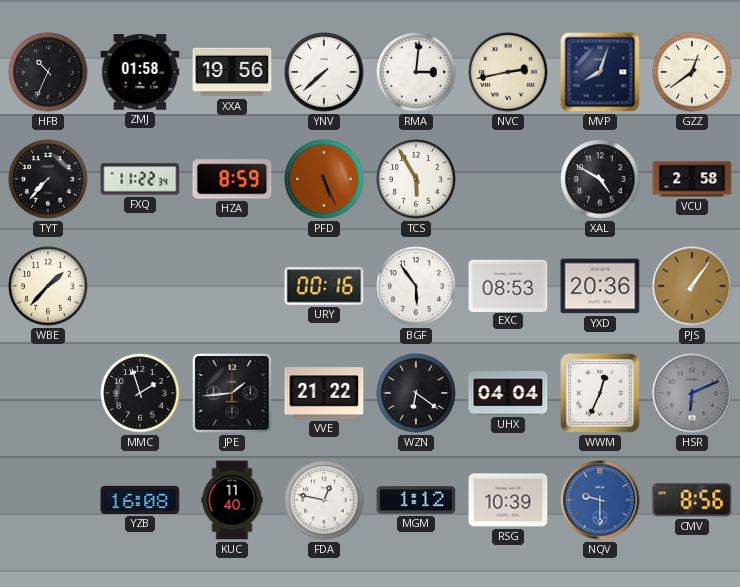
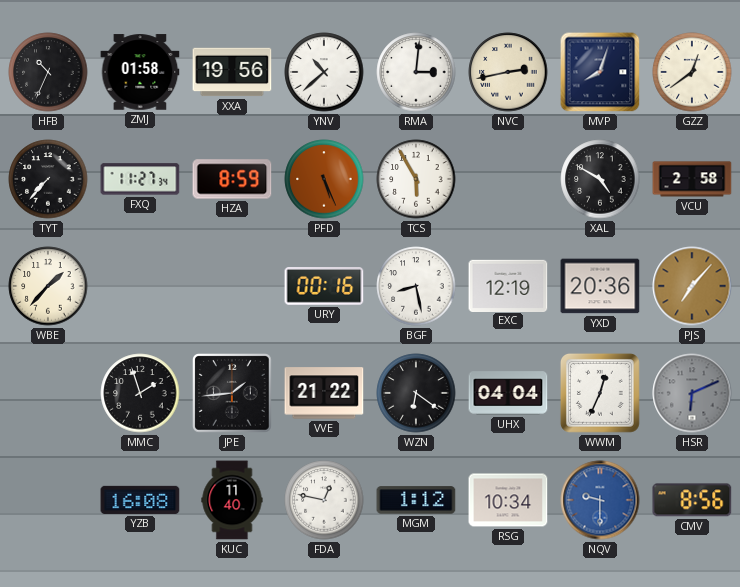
YNV: 7:38 -> 10:38 (324, 72)
FXQ: 11:22 -> 11:27 (140, 179)
BGF: 5:54 -> 8:28 (416, 286)
EXC: 08:53 -> 12:19 (508, 285)
PJS: 1:06 -> 7:07 (692, 286)
RSG: 10:39 -> 10:34 (508, 500)
